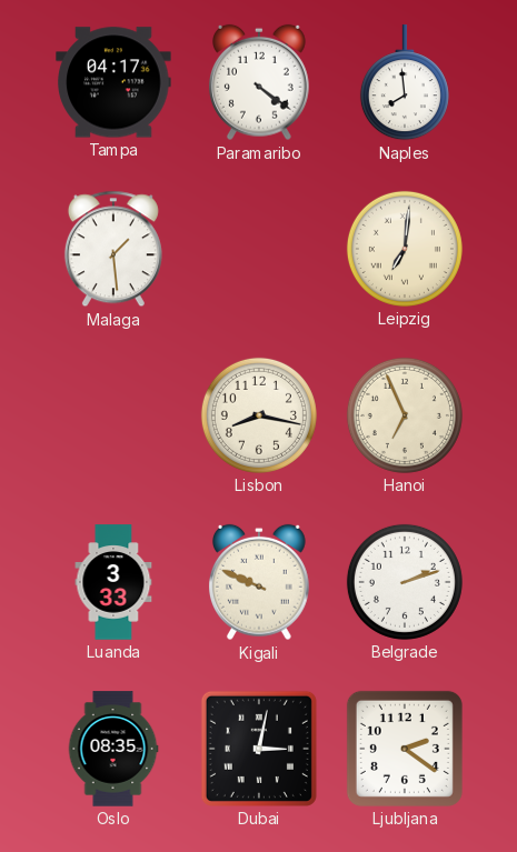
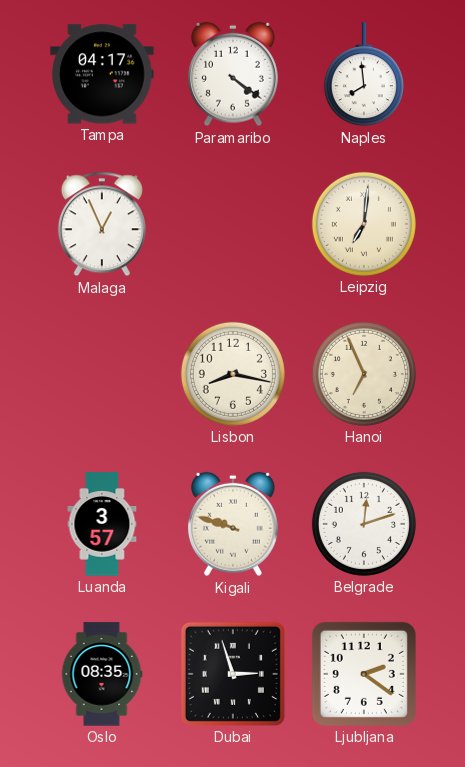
Malaga: 1:29 -> 12:56 (102, 224)
Luanda: 3:33 -> 3:57 (102, 524)
Kigali: 9:49 -> 9:48 (233, 524)
Belgrade: 2:12 -> 12:12 (364, 524)
Dubai: 3:02 -> 2:57 (233, 674)
